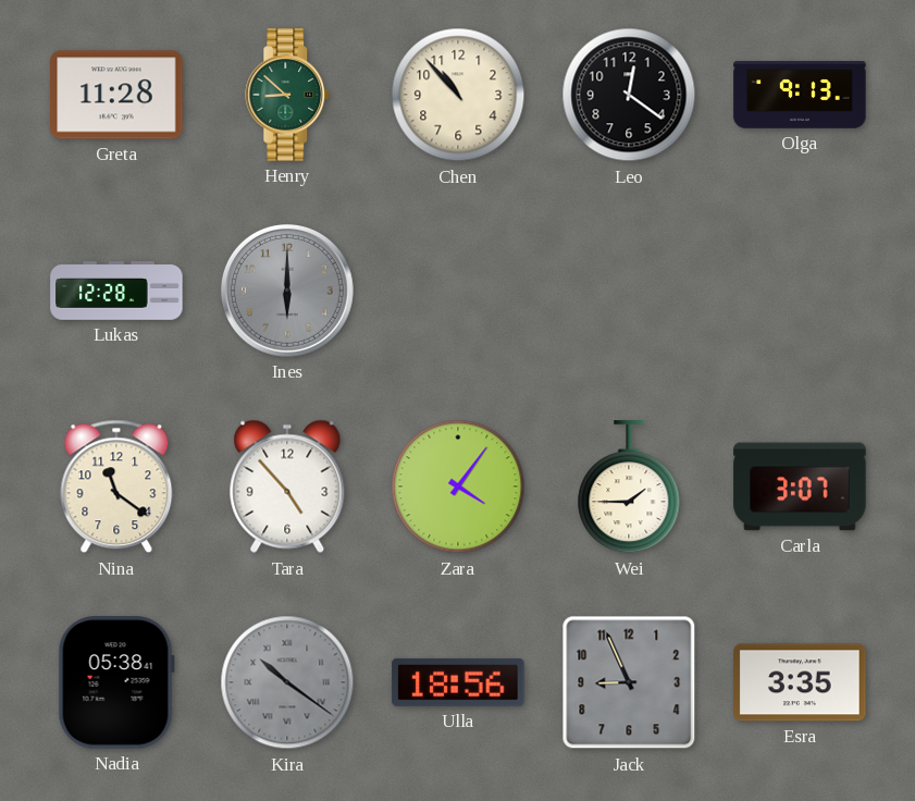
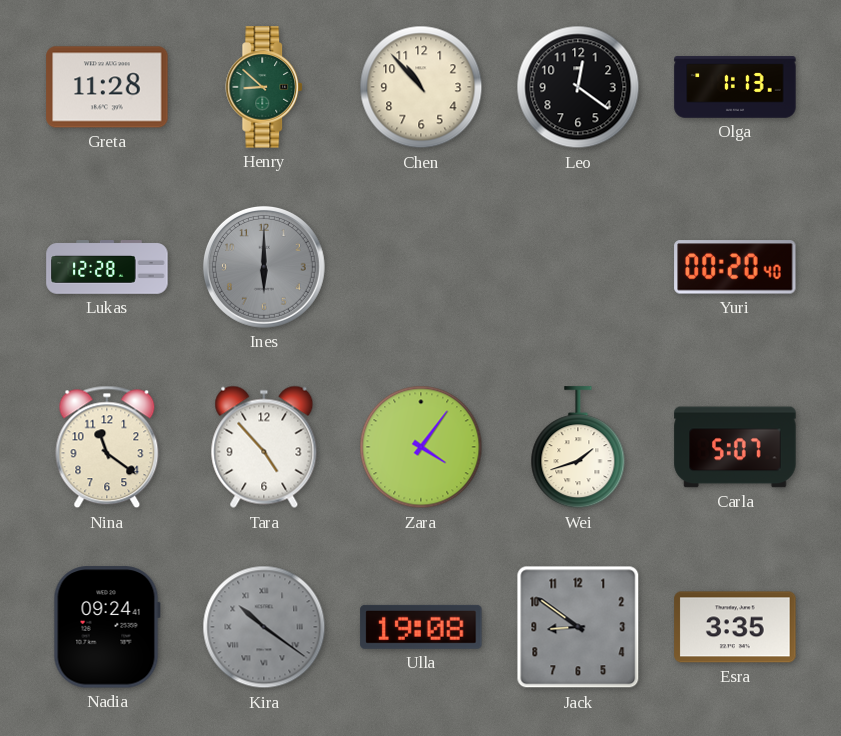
Olga: 9:13 -> 1:13 (735, 87)
Yuri: none -> 00:20 (735, 267)
Wei: 1:45 -> 1:42 (578, 448)
Carla: 3:07 -> 5:07 (735, 447)
Nadia: 05:38 -> 09:24 (107, 627)
Ulla: 18:56 -> 19:08 (421, 627)
Jack: 8:56 -> 8:51 (578, 627)
